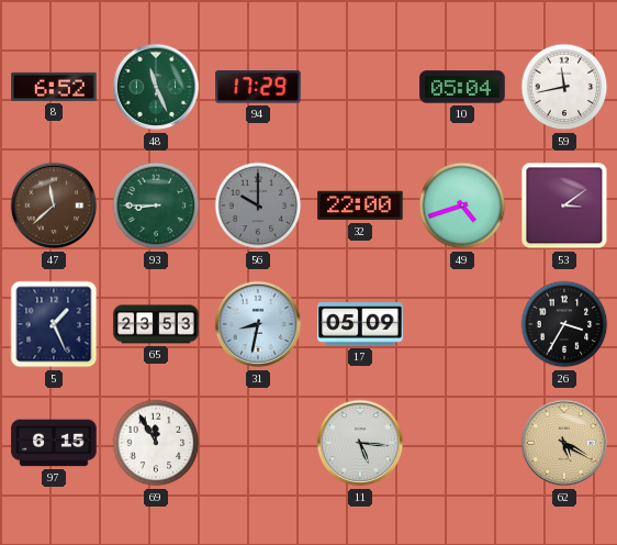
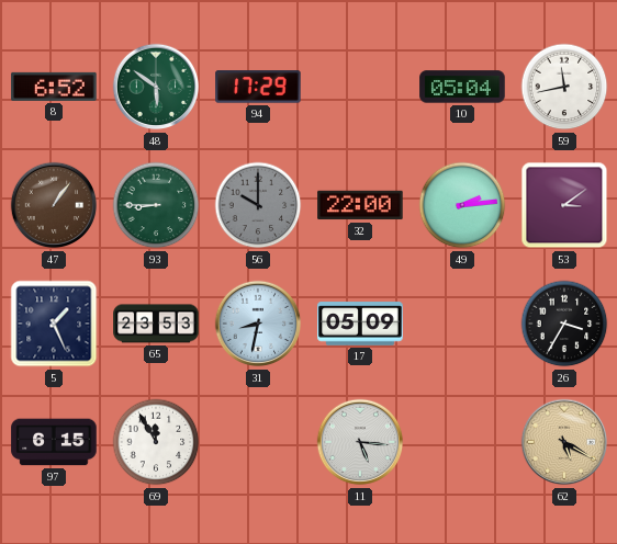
48: 11:26 -> 5:51 (156, 87)
47: 11:38 -> 1:06 (54, 205)
49: 4:42 -> 2:14 (462, 205)
